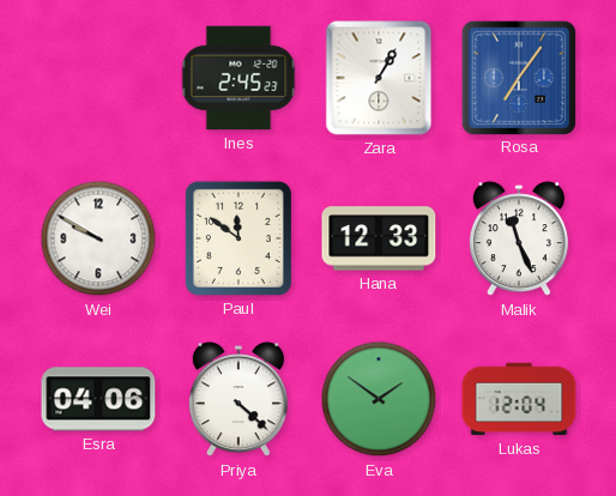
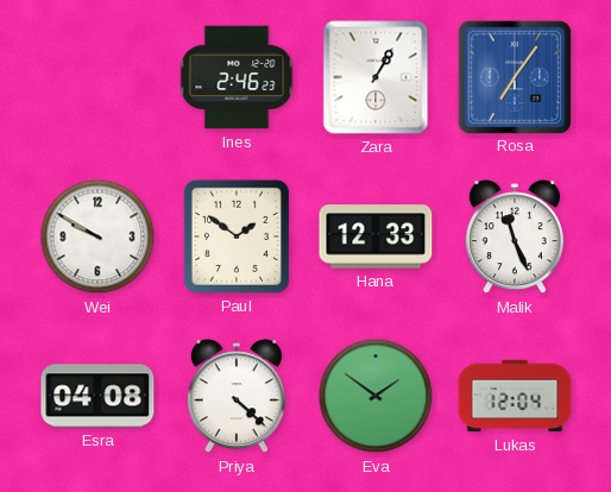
Ines: 2:45 -> 2:46 (237, 77)
Paul: 11:51 -> 1:51 (237, 236)
Esra: 04:06 -> 04:08 (97, 396)
